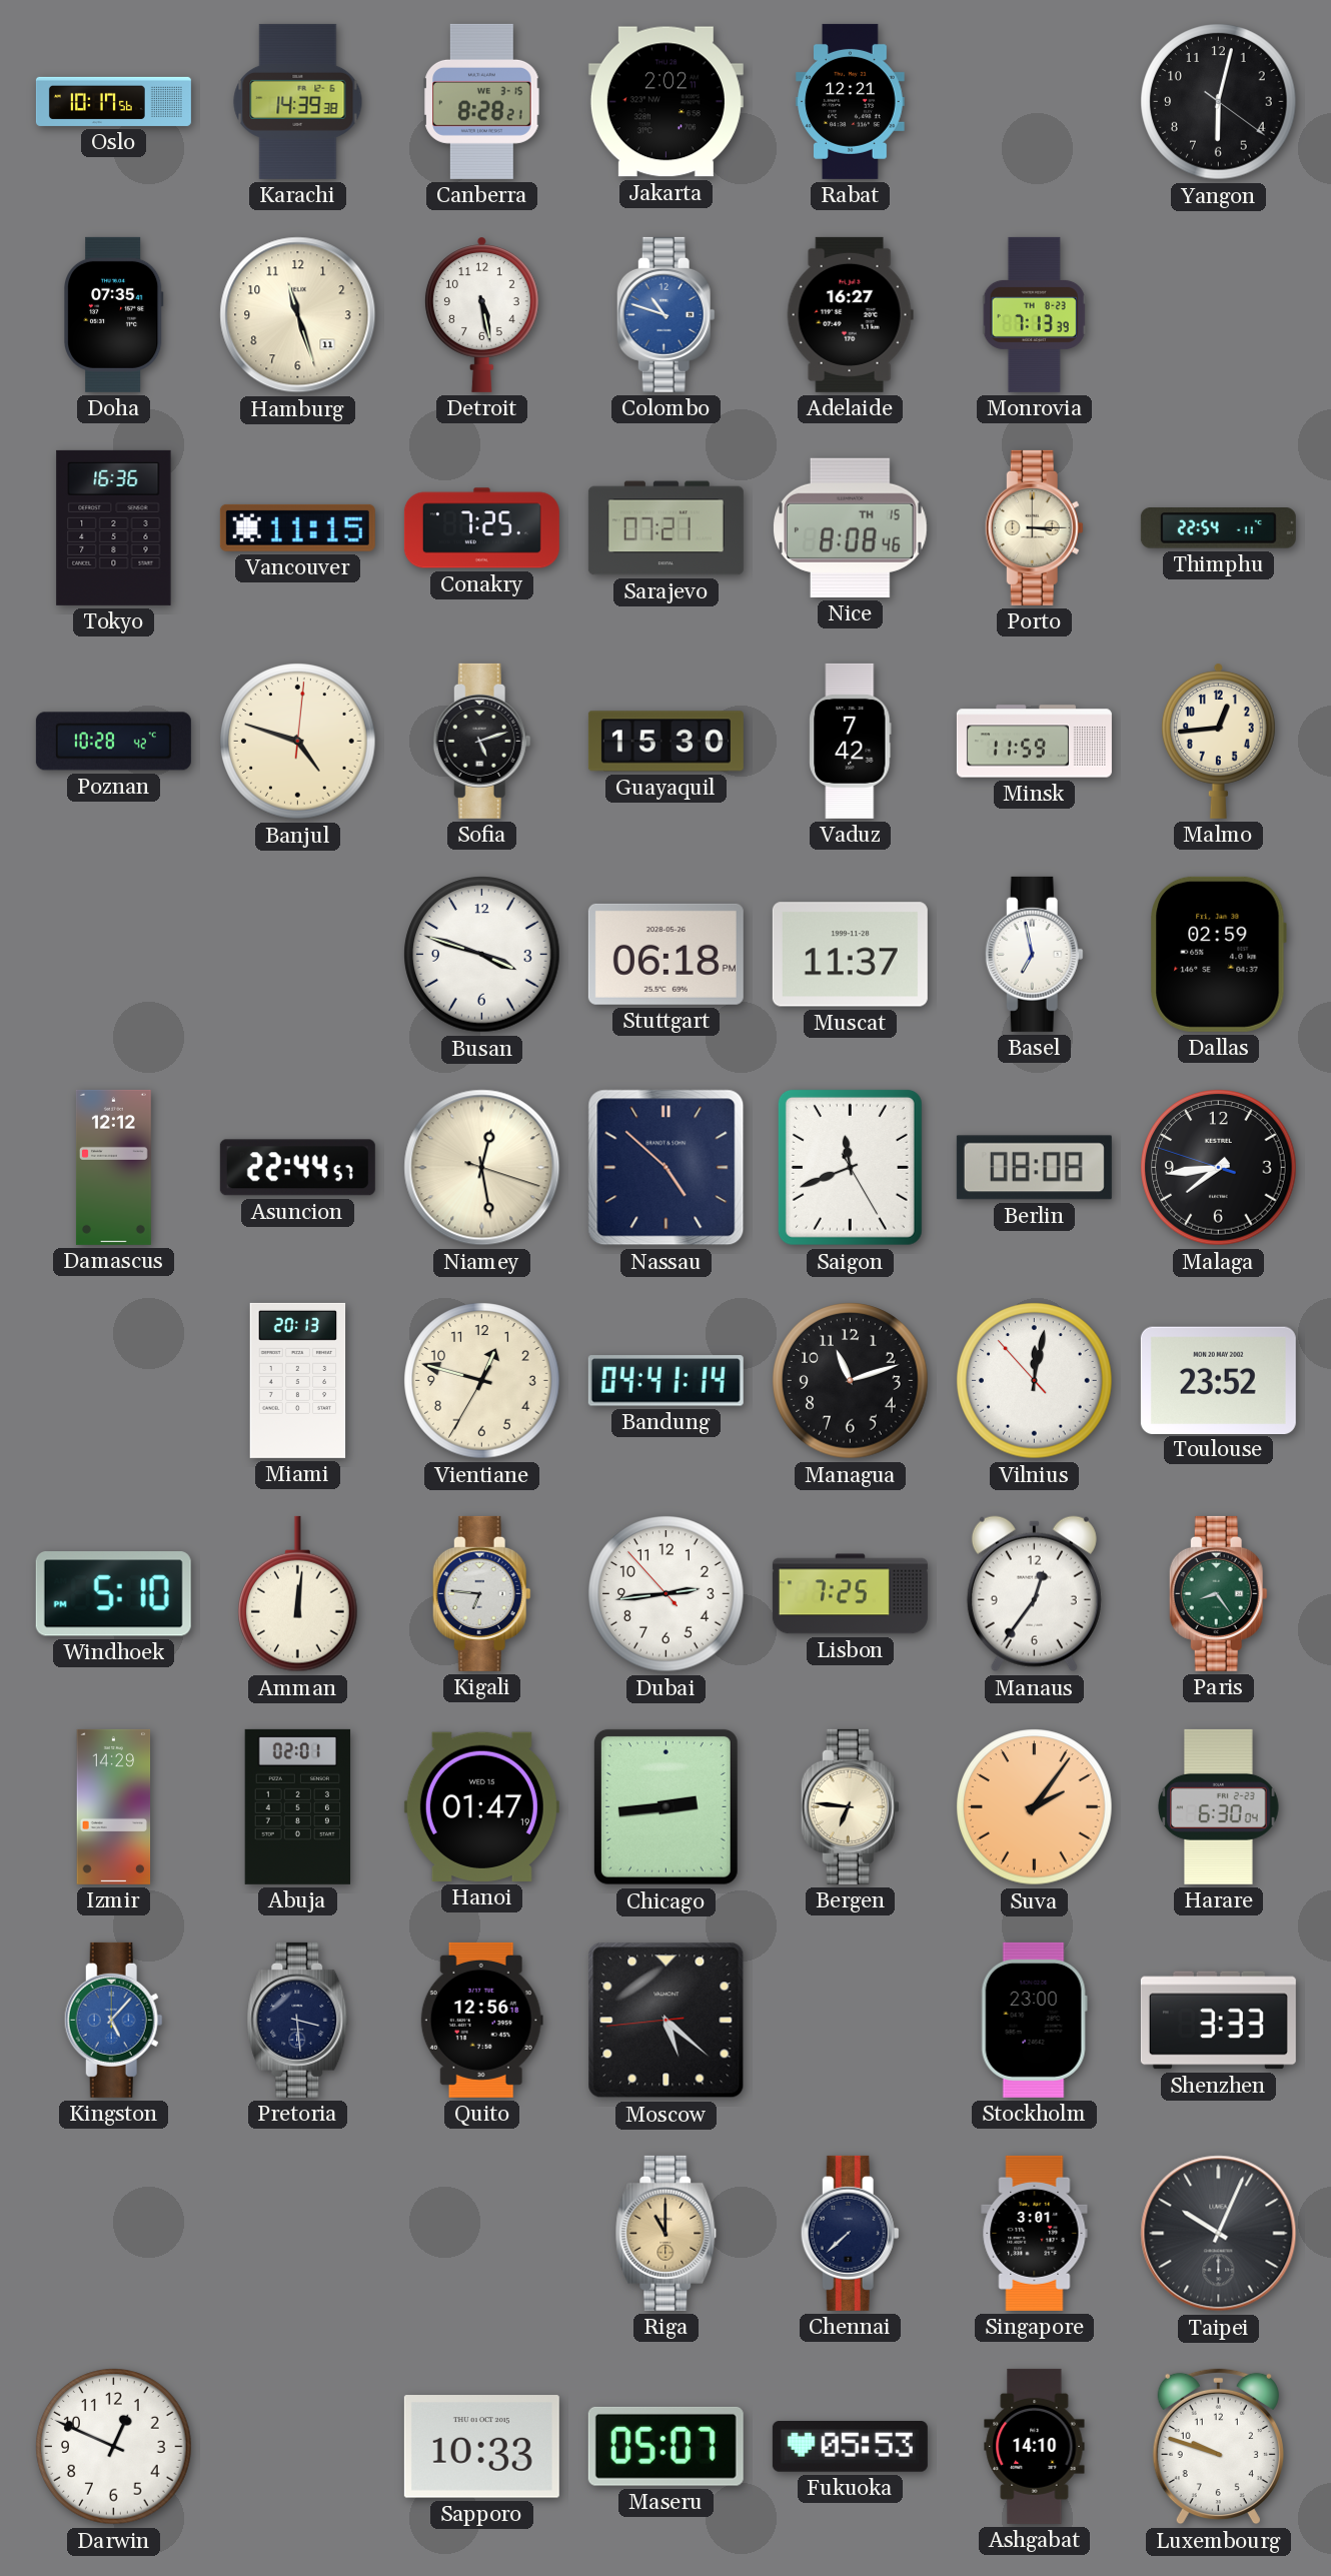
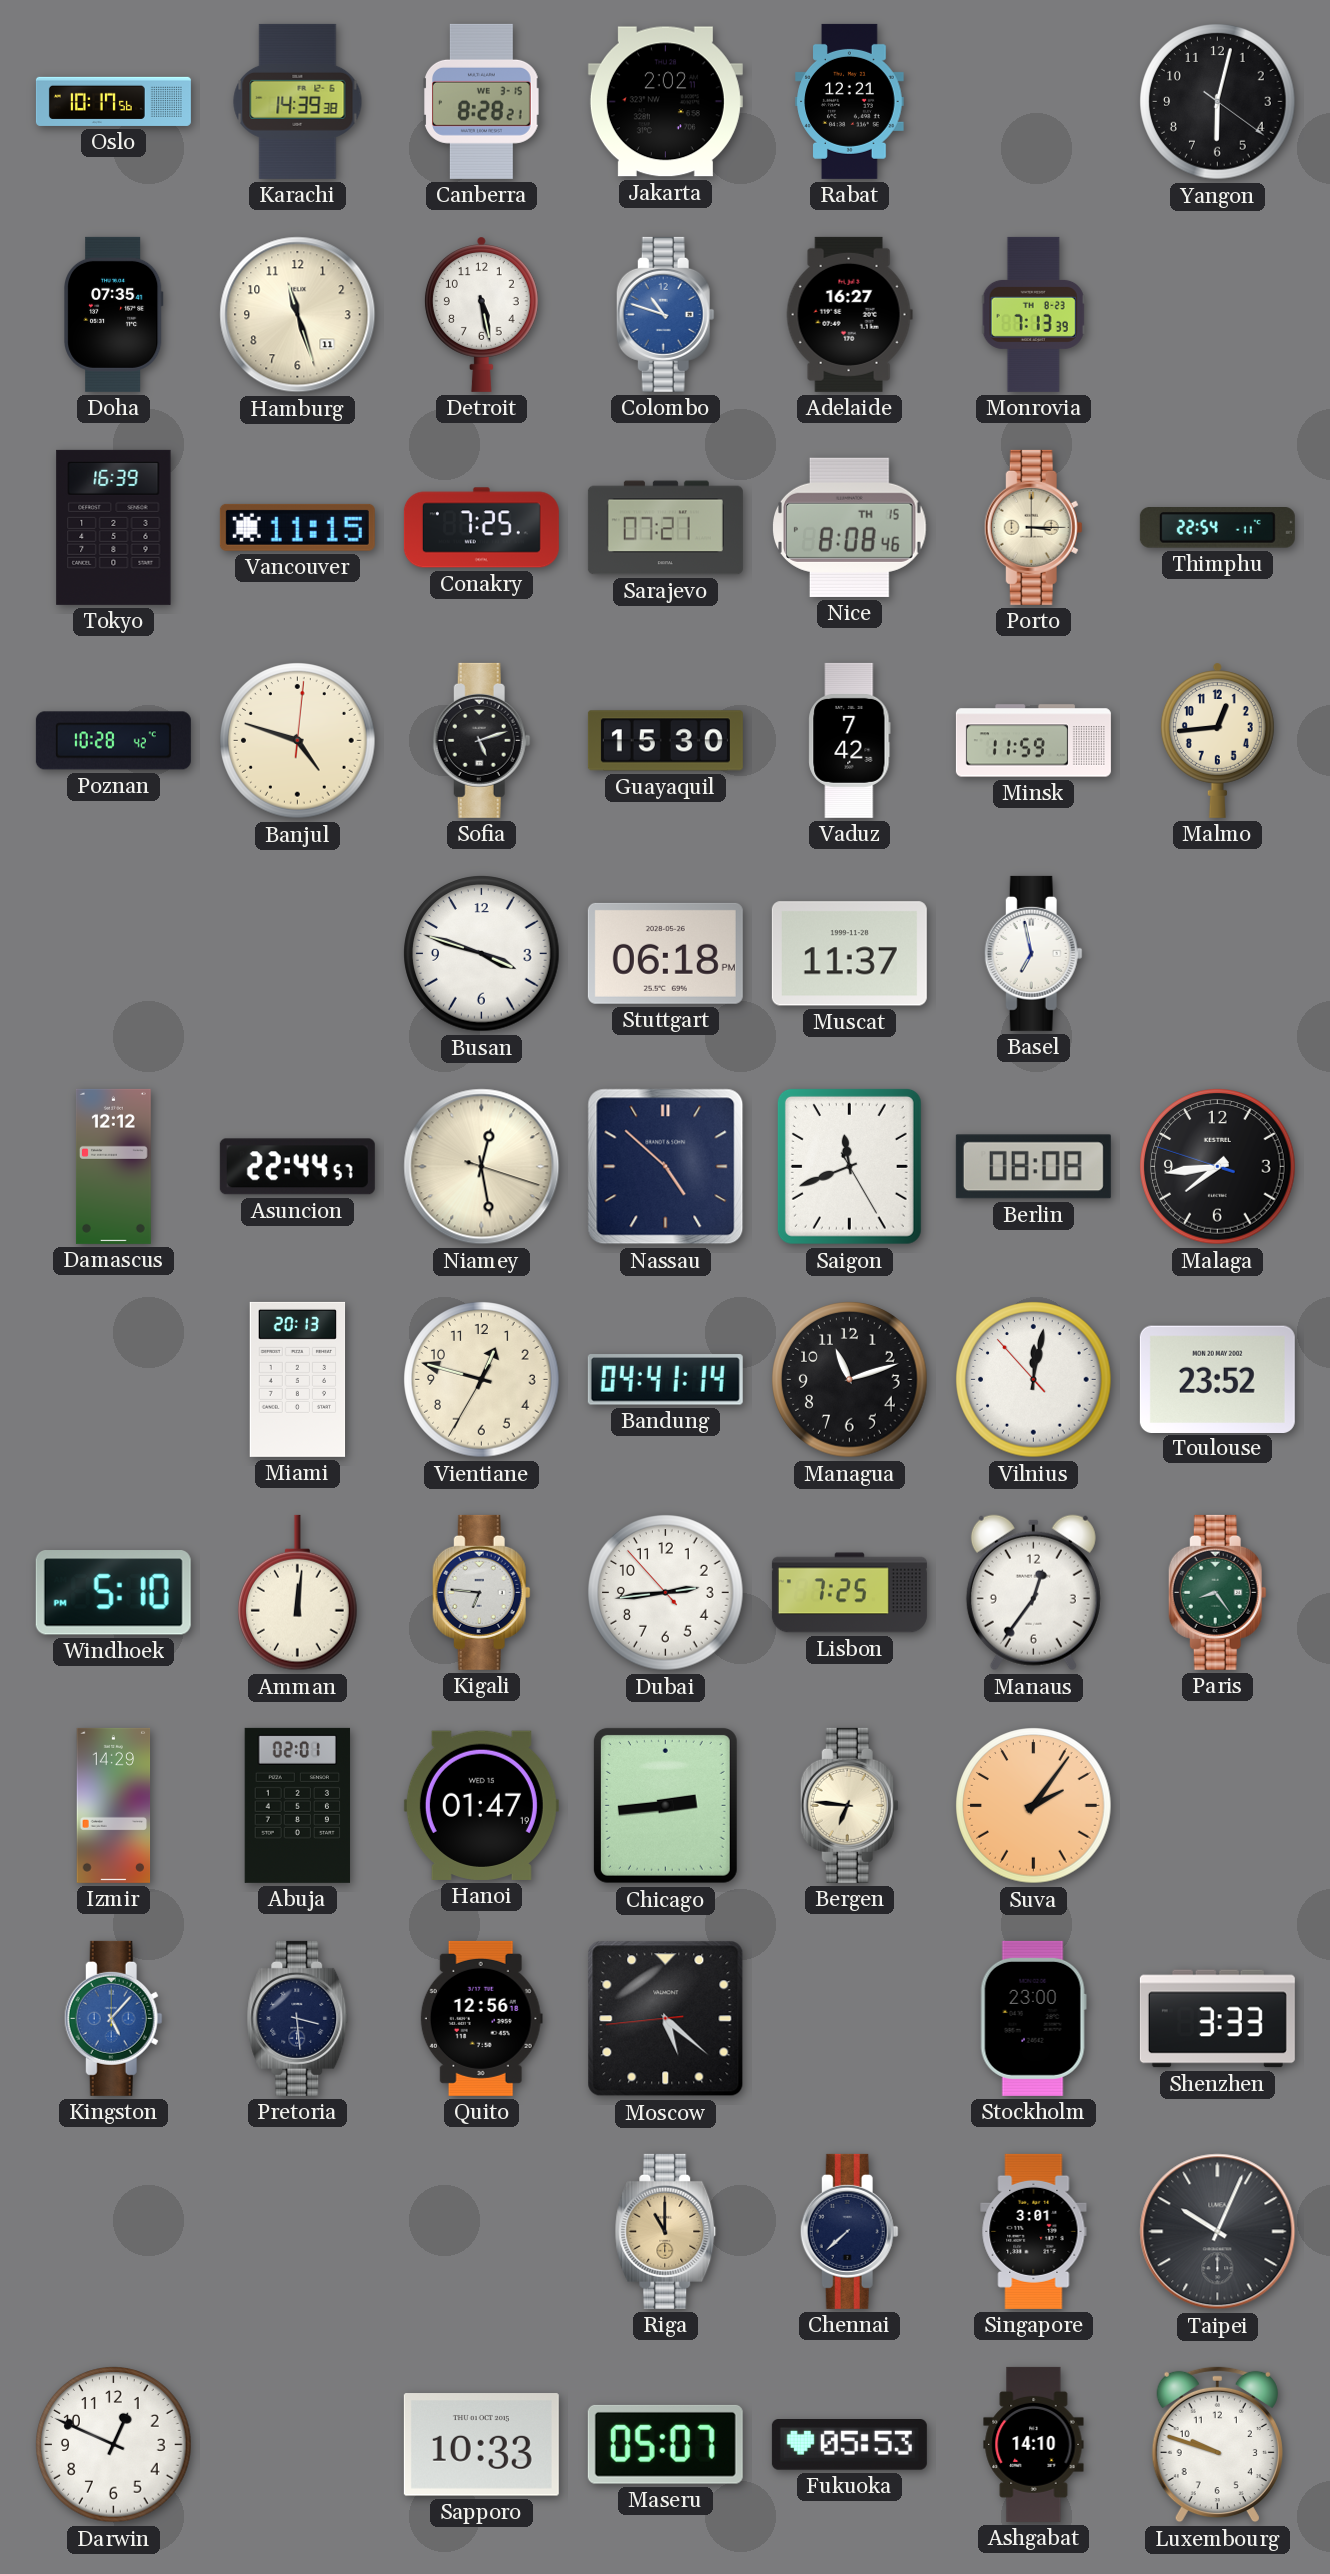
Tokyo: 16:36 -> 16:39 (114, 527)
Dallas: 02:59 -> none (1218, 954)
Harare: 6:30 -> none (1219, 1806)
